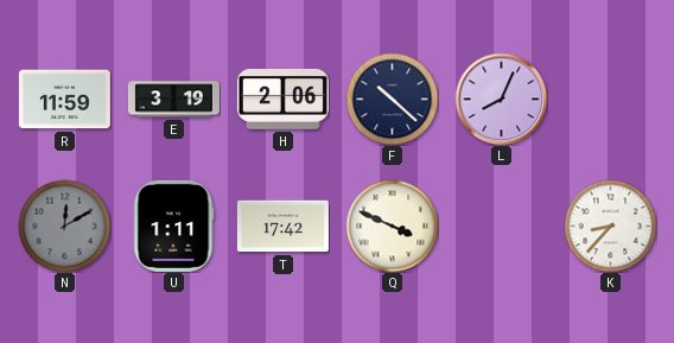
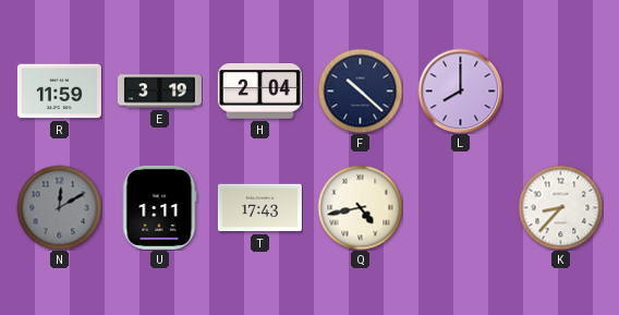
H: 2:06 -> 2:04 (259, 92)
L: 8:04 -> 8:00 (460, 90)
T: 17:42 -> 17:43 (259, 208)
Q: 3:49 -> 4:43 (360, 207)
